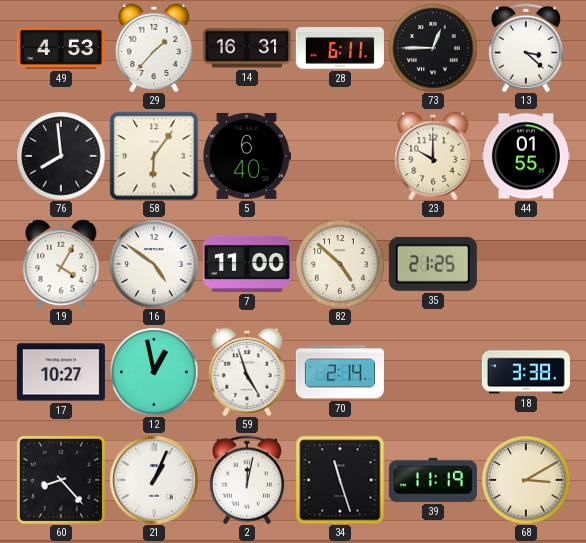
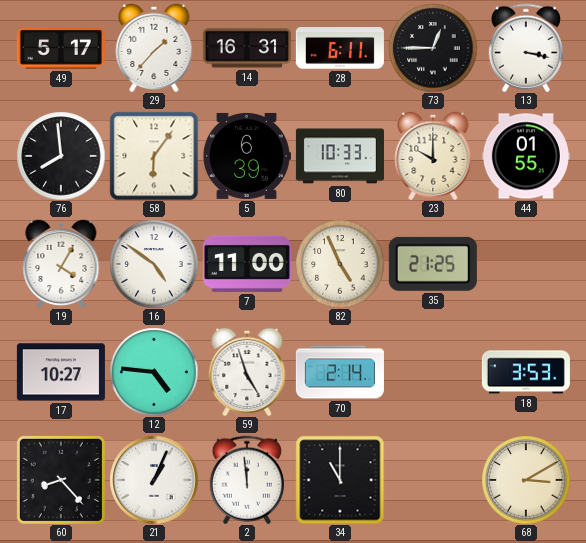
49: 4:53 -> 5:17 (61, 49)
13: 3:22 -> 3:17 (526, 48)
5: 6:40 -> 6:39 (247, 156)
80: none -> 10:33 (340, 156)
82: 4:52 -> 4:56 (340, 264)
12: 12:58 -> 4:46 (154, 372)
18: 3:38 -> 3:53 (526, 372)
2: 12:02 -> 11:59 (247, 480)
34: 11:27 -> 11:00 (340, 480)
39: 11:19 -> none (433, 480)
